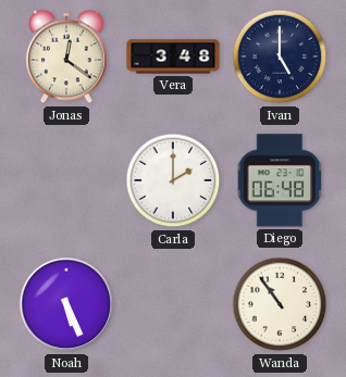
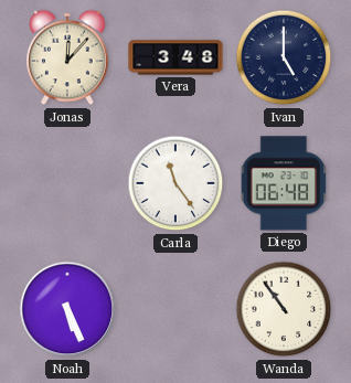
Jonas: 12:21 -> 12:07 (67, 57)
Carla: 2:00 -> 11:24 (175, 183)
